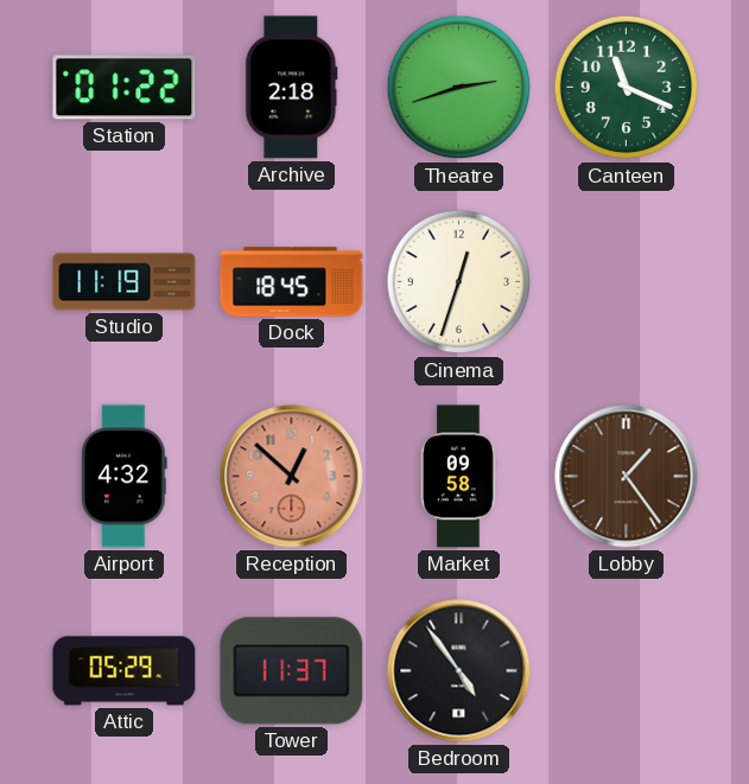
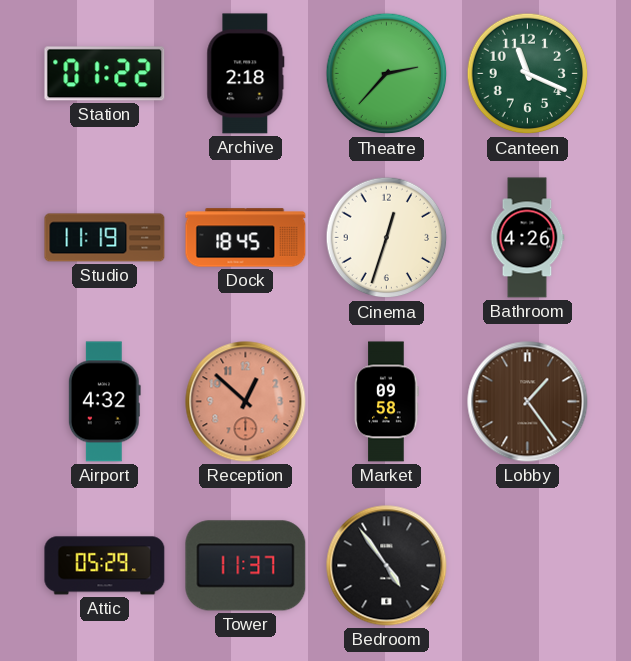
Theatre: 2:42 -> 2:37 (387, 74)
Bathroom: none -> 4:26 (527, 238)
